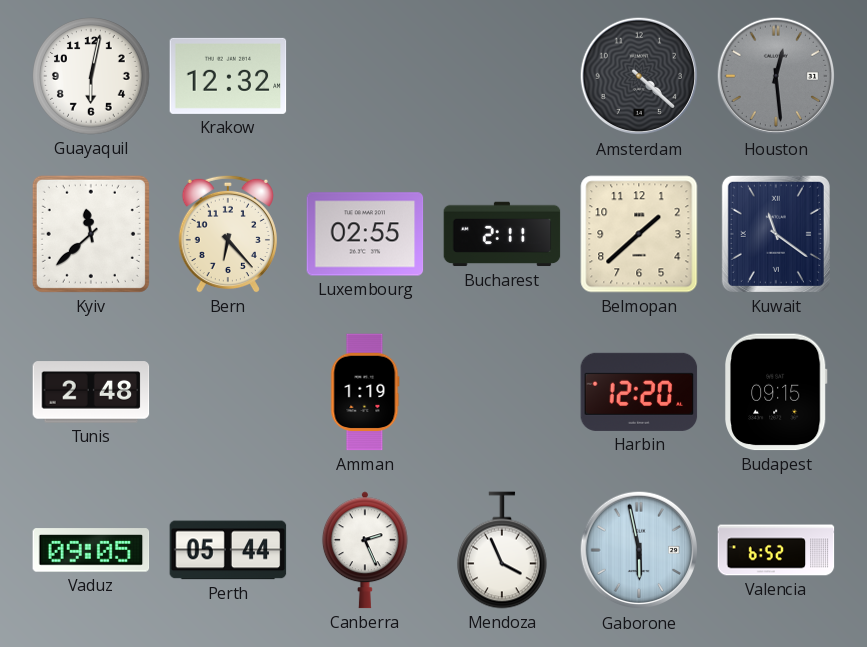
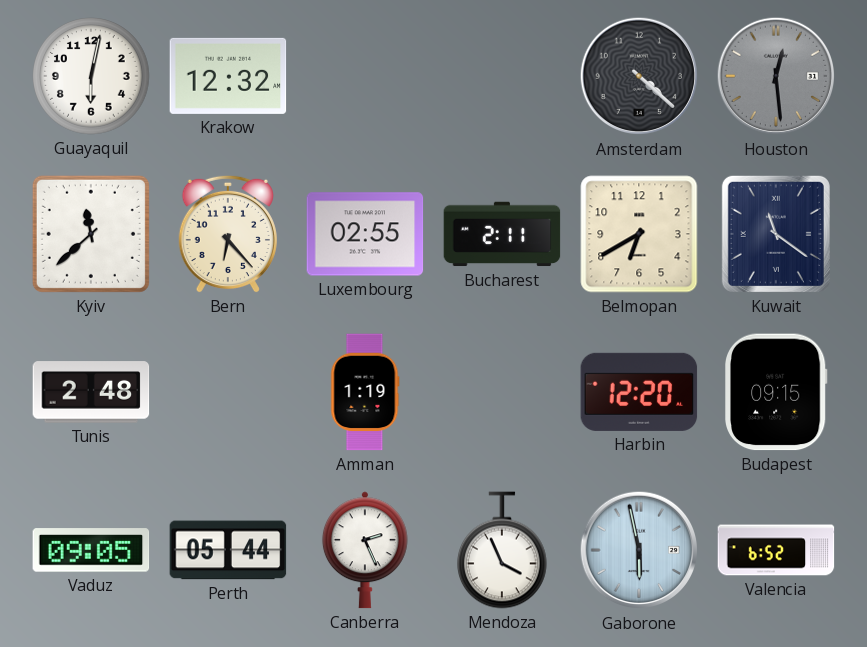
Belmopan: 1:38 -> 6:40 (639, 234)
